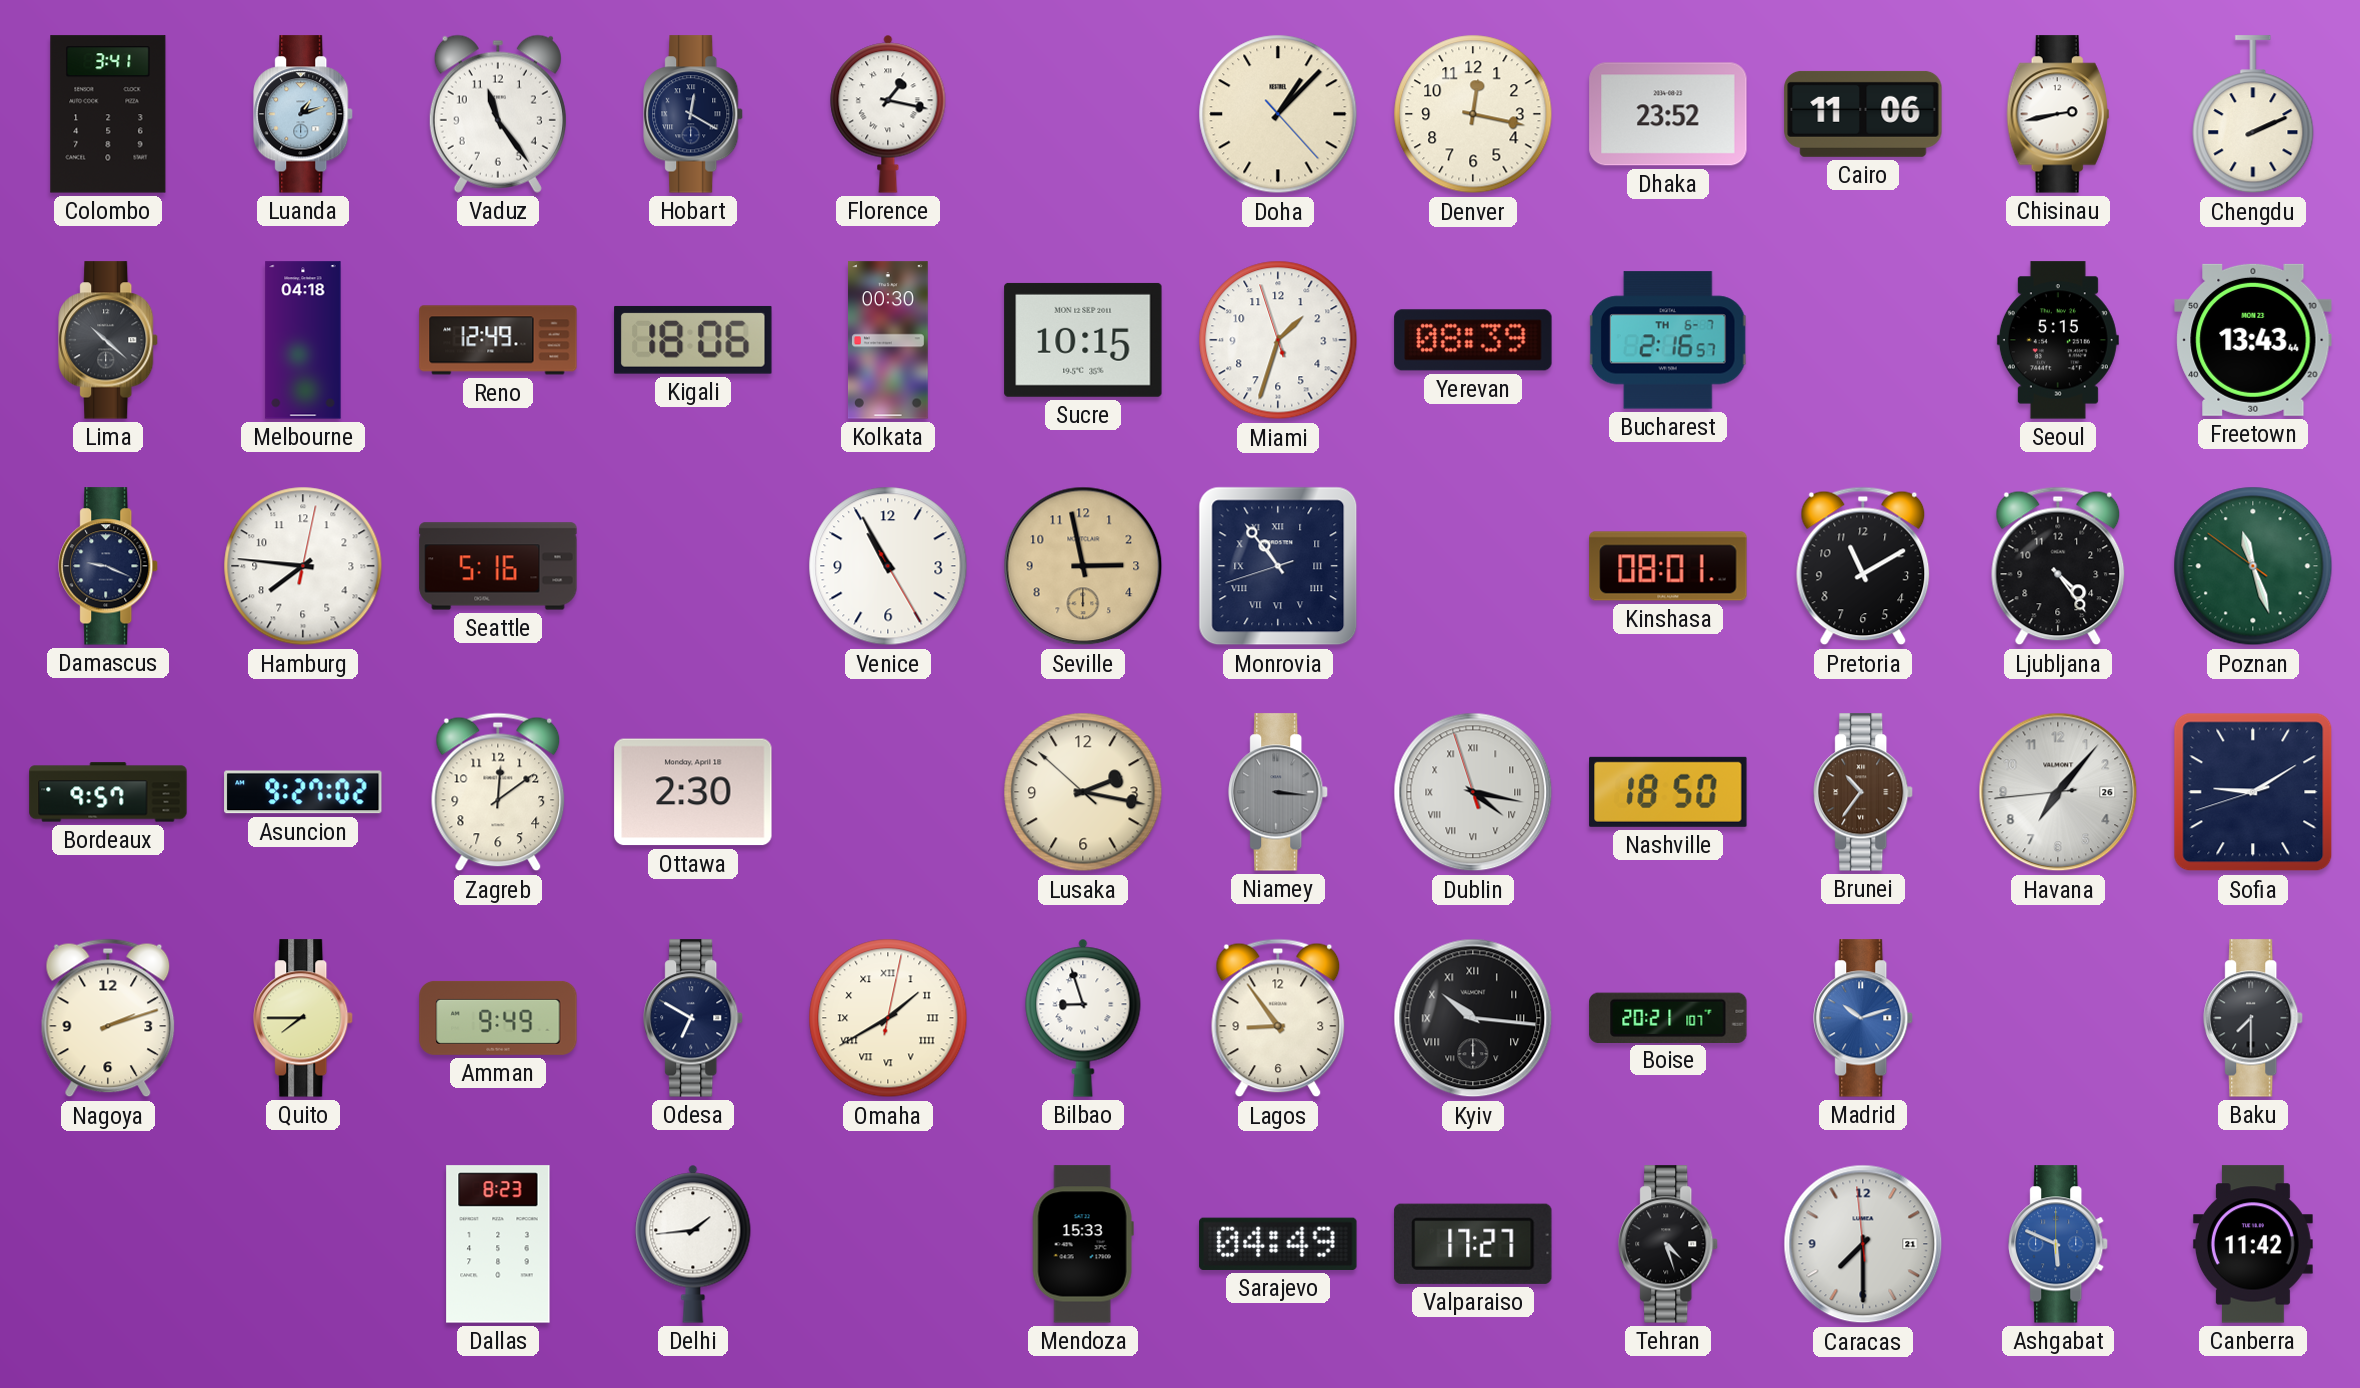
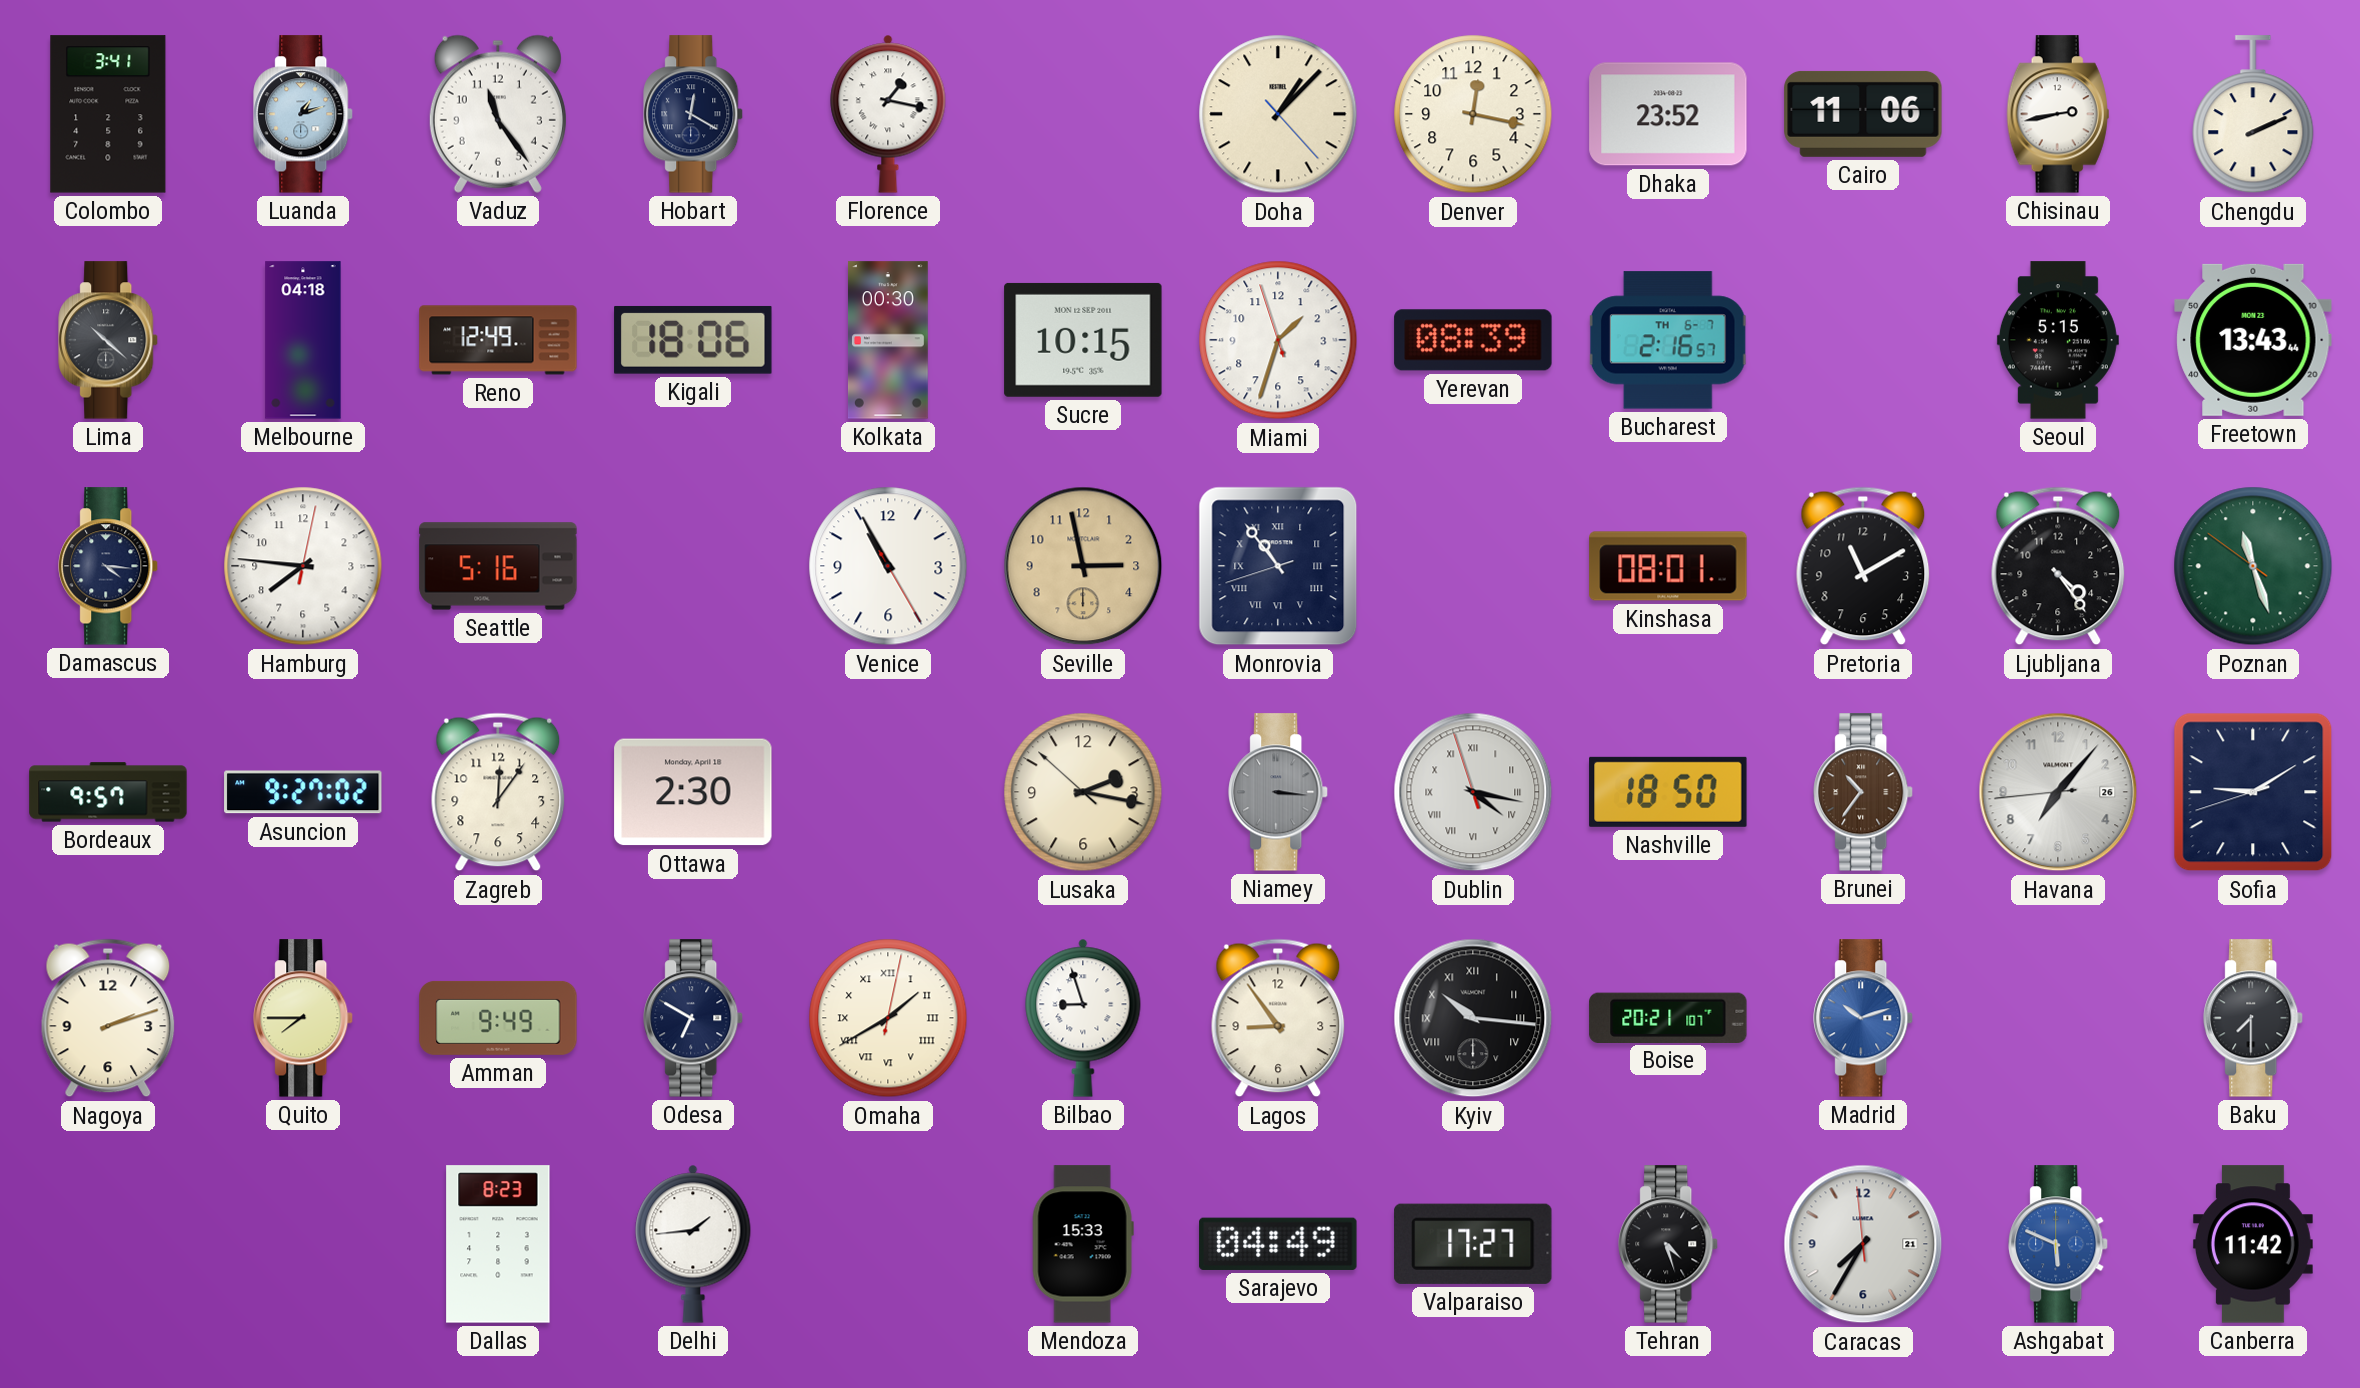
Damascus: 9:19 -> 4:16 (109, 566)
Zagreb: 12:09 -> 12:06 (498, 792)
Caracas: 7:29 -> 7:34 (1863, 1244)
